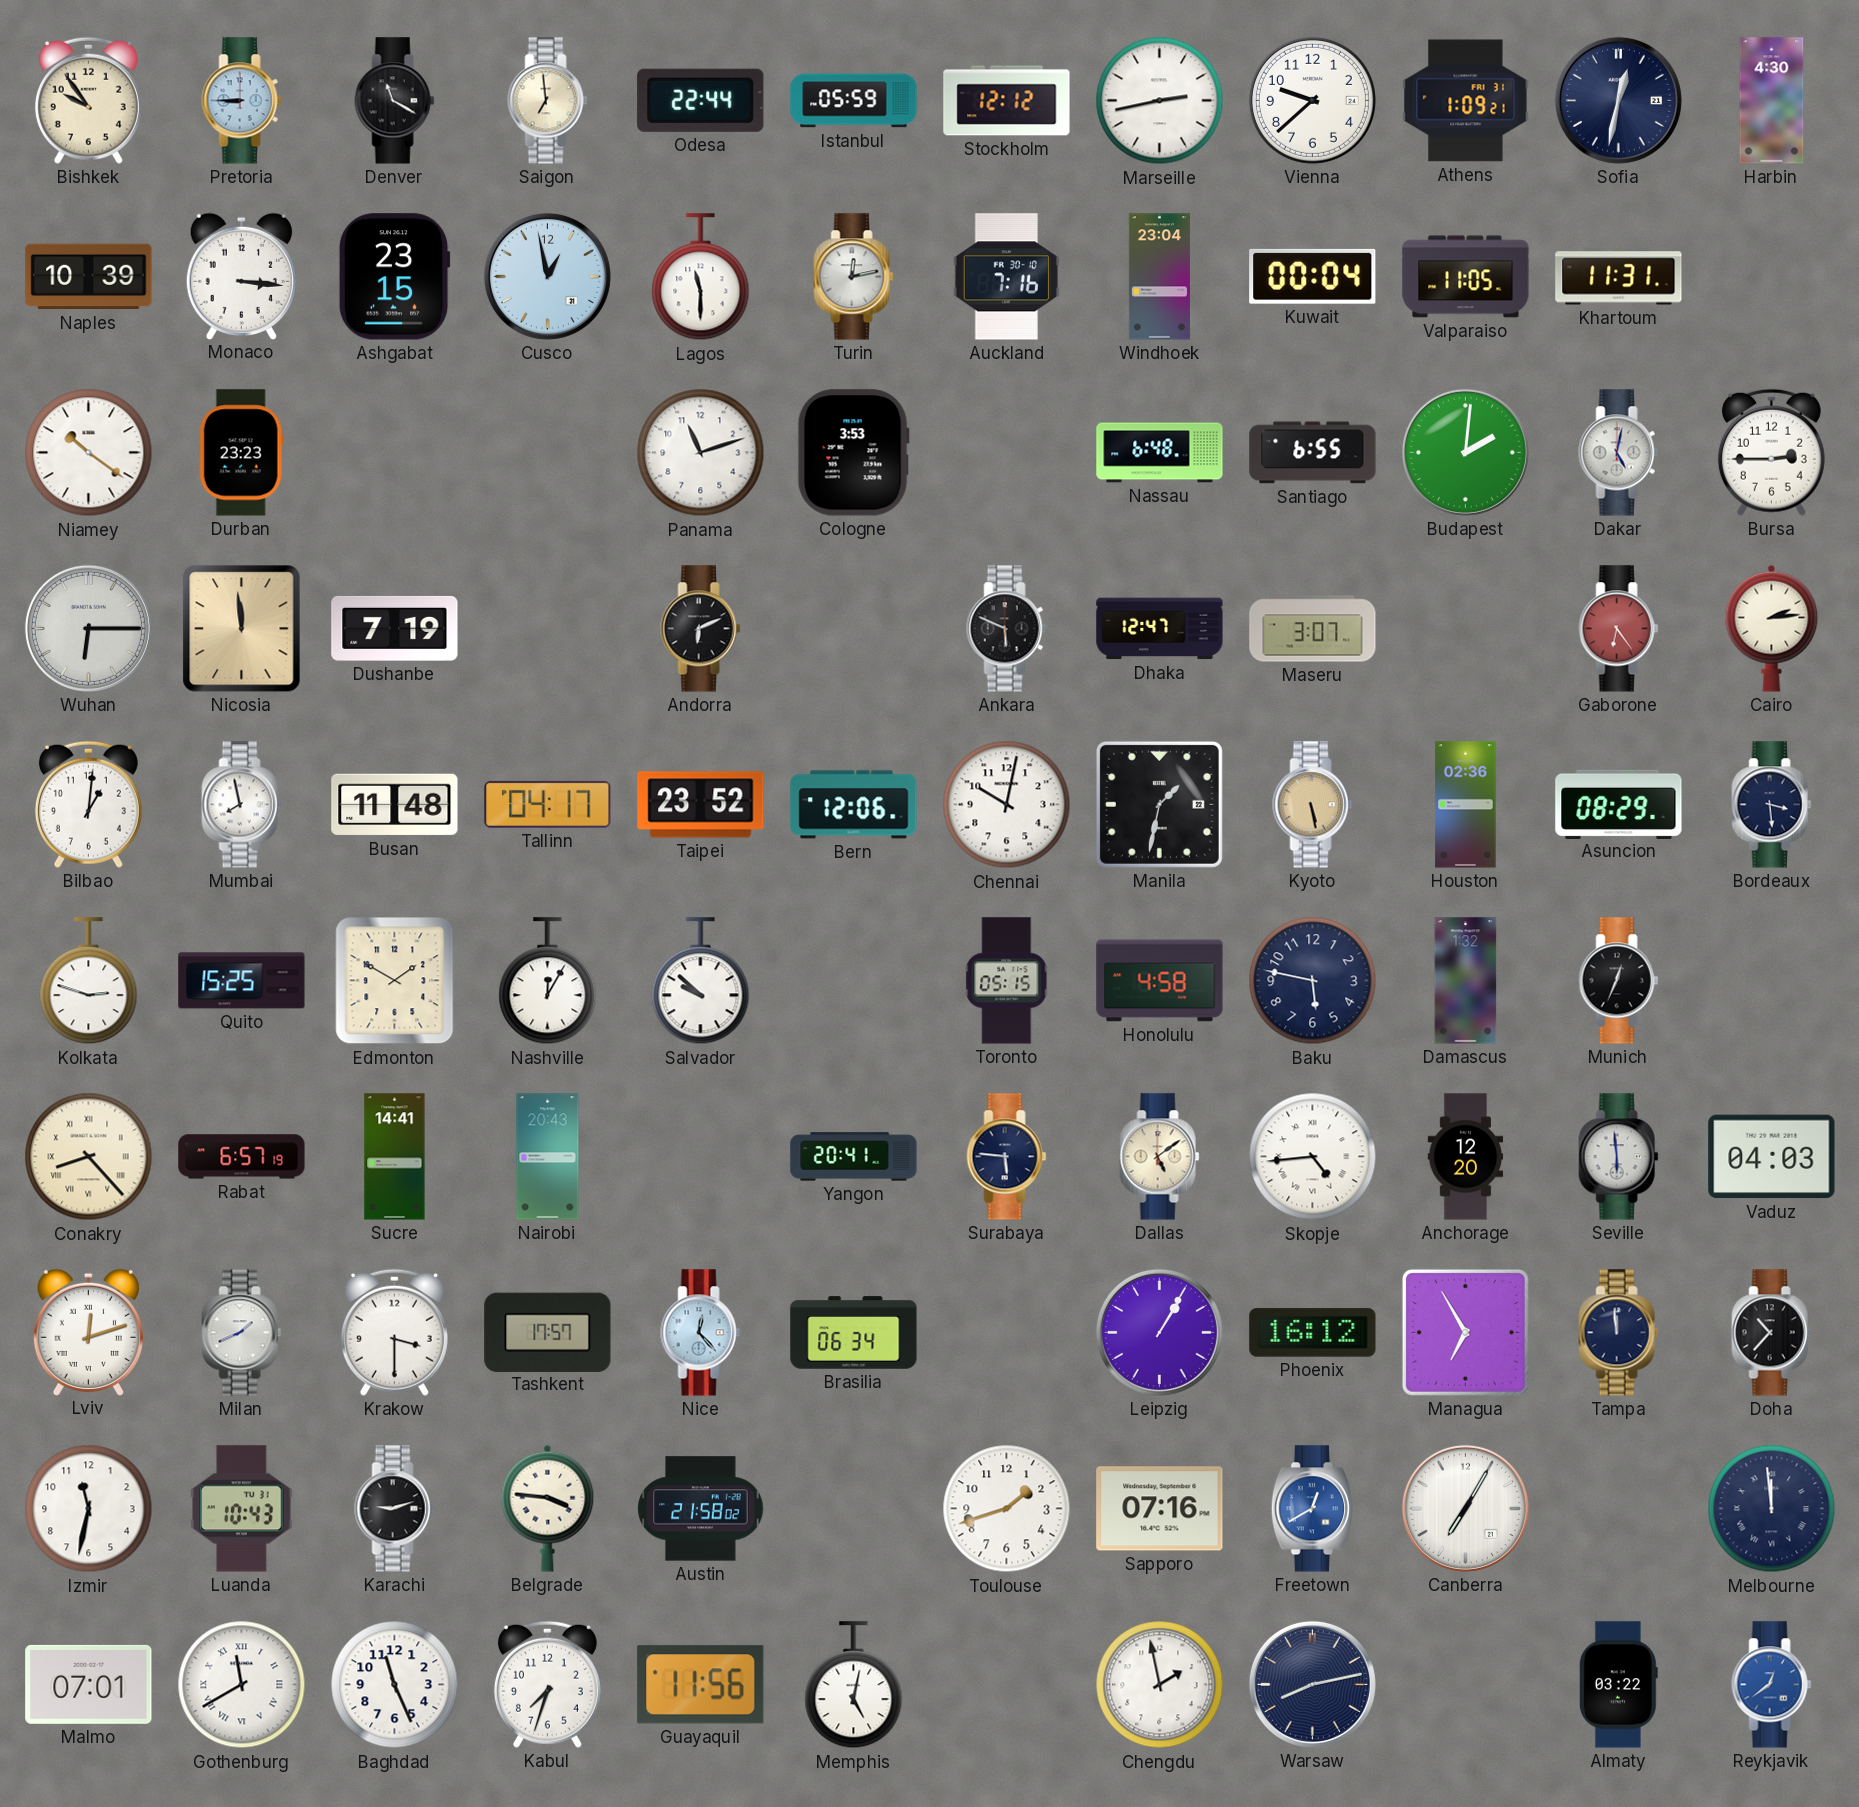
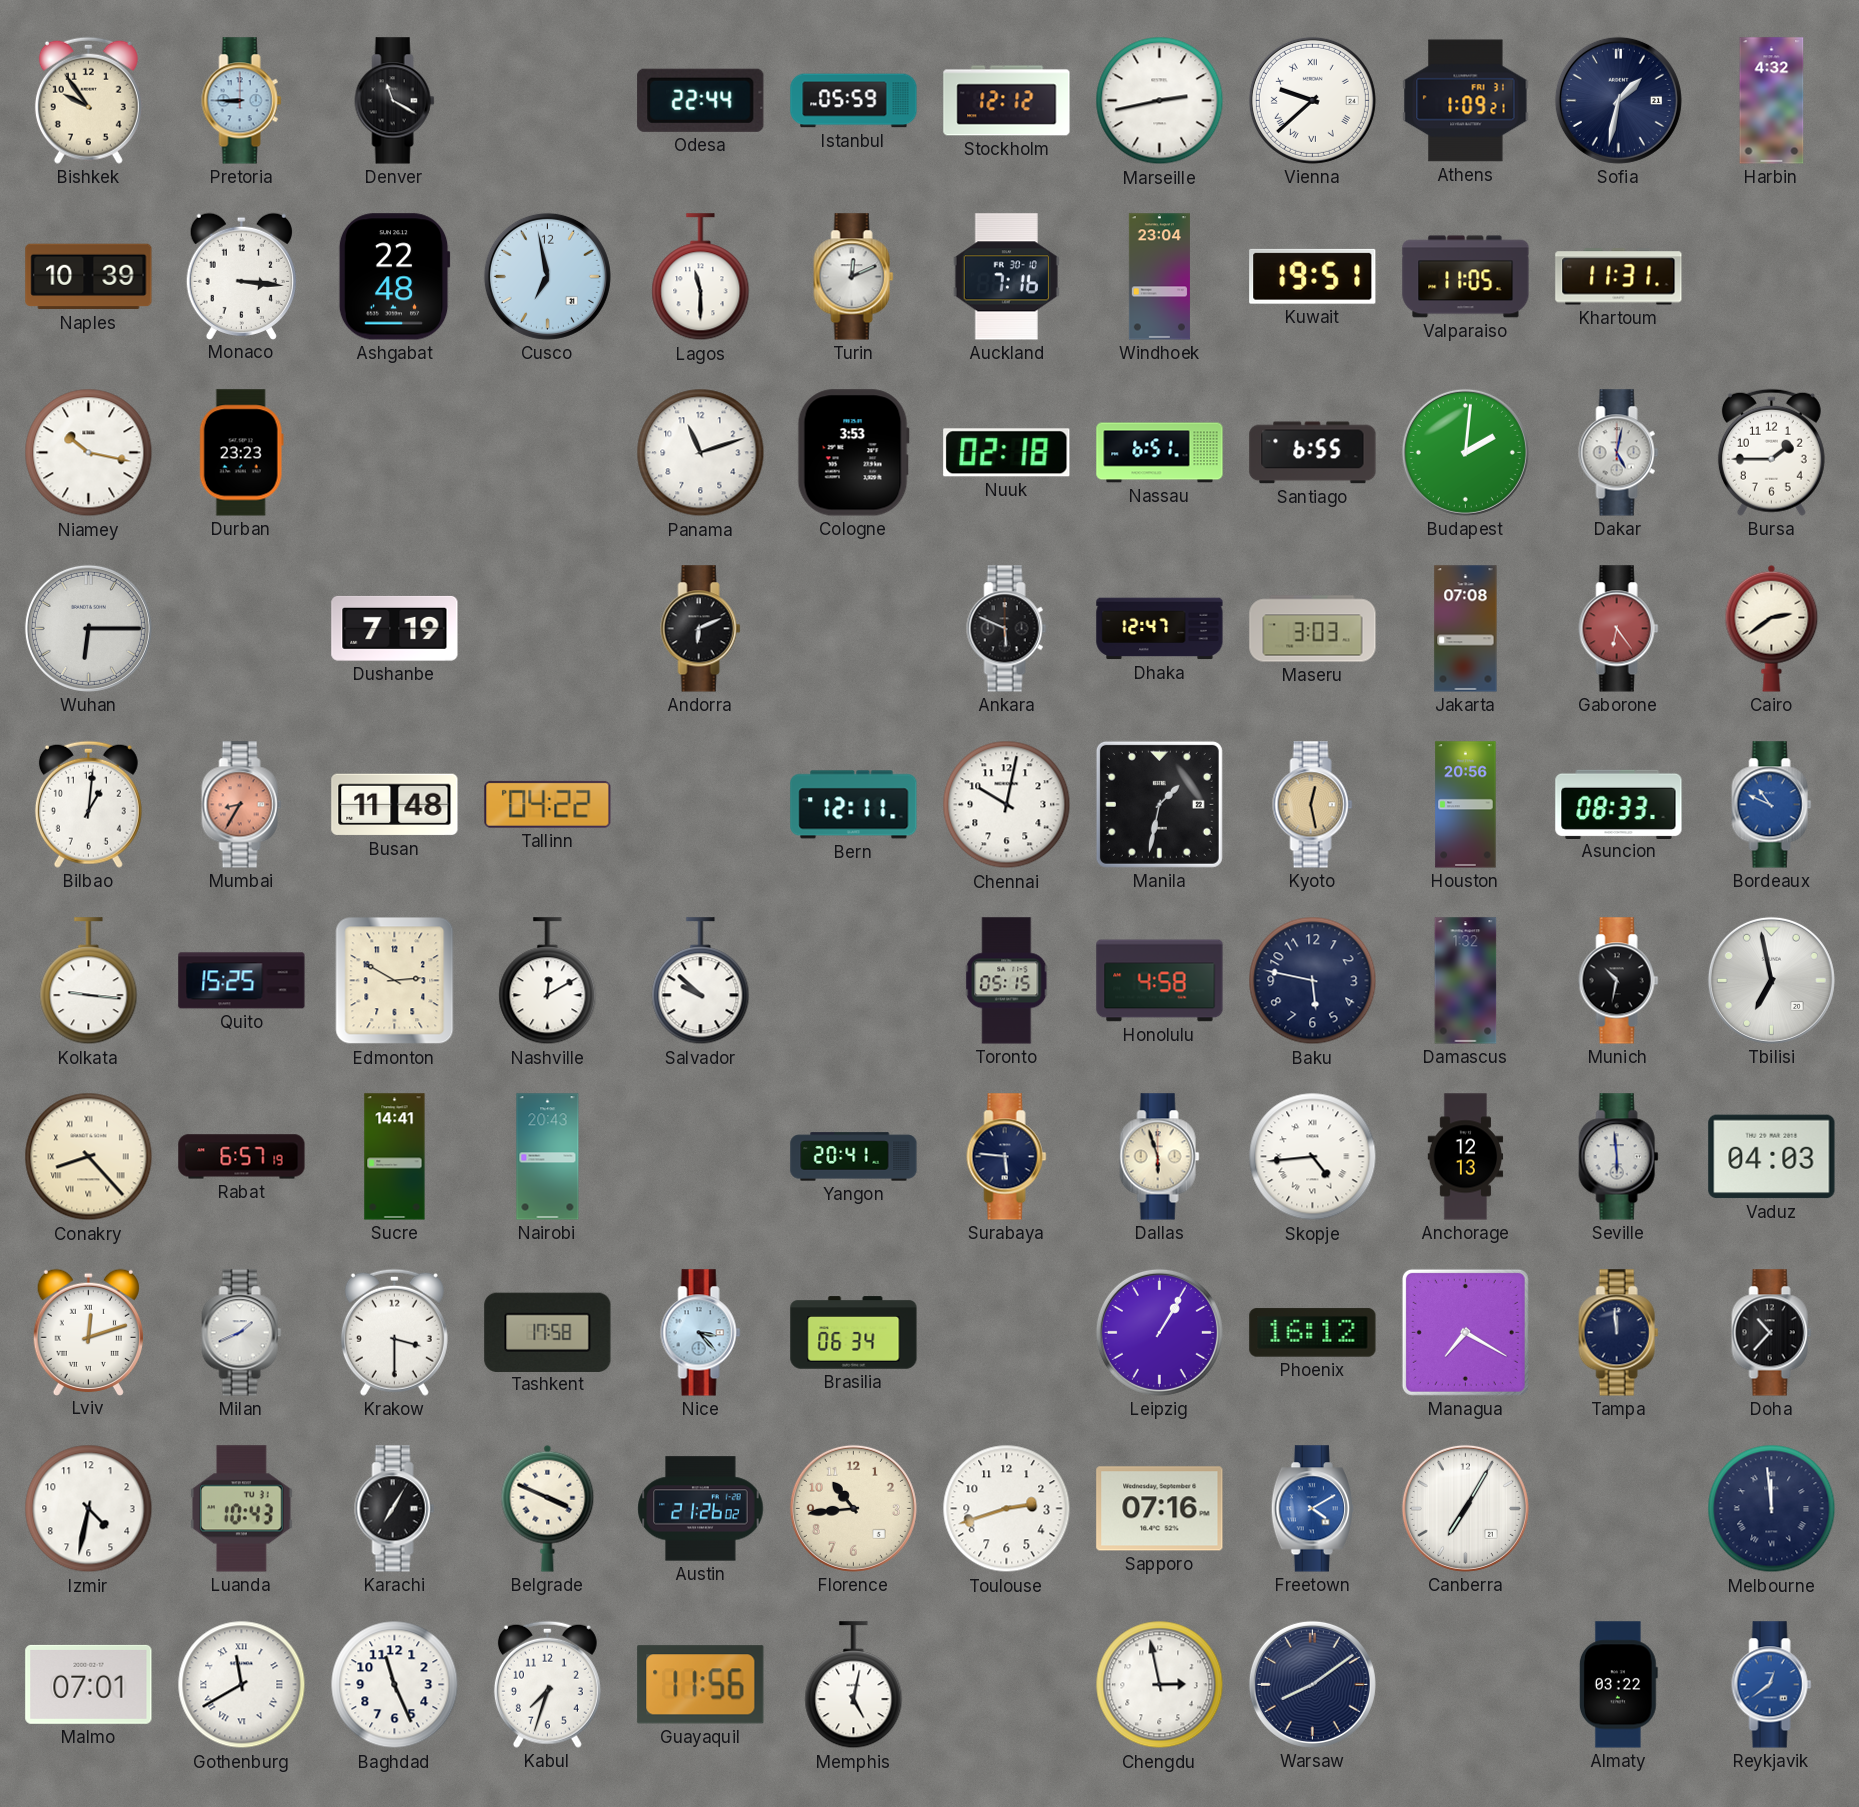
Saigon: 6:59 -> none (548, 101)
Vienna numerals: Arabic -> Roman (1312, 100)
Sofia: 12:32 -> 1:32 (1618, 100)
Harbin: 4:30 -> 4:32 (1772, 101)
Ashgabat: 23:15 -> 22:48 (394, 277)
Cusco: 12:58 -> 6:58 (547, 276)
Turin: 12:13 -> 12:11 (854, 277)
Kuwait: 00:04 -> 19:51 (1313, 276)
Niamey: 10:21 -> 10:17 (89, 453)
Nuuk: none -> 02:18 (1007, 453)
Nassau: 6:48 -> 6:51 (1160, 453)
Bursa: 2:45 -> 1:45 (1771, 452)
Nicosia: 11:59 -> none (242, 629)
Maseru: 3:07 -> 3:03 (1313, 629)
Jakarta: none -> 07:08 (1466, 629)
Cairo: 2:14 -> 2:39 (1772, 628)
Mumbai: 7:58 -> 8:35 (242, 805)
Mumbai dial: white -> salmon (242, 805)
Tallinn: 04:17 -> 04:22 (548, 804)
Taipei: 23:52 -> none (701, 805)
Bern: 12:06 -> 12:11 (854, 805)
Kyoto: 5:28 -> 12:28 (1313, 805)
Houston: 02:36 -> 20:56 (1466, 805)
Asuncion: 08:29 -> 08:33 (1619, 804)
Bordeaux: 3:29 -> 10:49 (1772, 805)
Bordeaux dial: navy -> blue (1772, 805)
Kolkata: 2:48 -> 9:16 (89, 981)
Edmonton: 1:50 -> 2:50 (395, 981)
Nashville: 12:05 -> 12:10 (548, 981)
Munich: 12:34 -> 10:32 (1619, 981)
Tbilisi: none -> 6:58 (1771, 980)
Dallas: 5:09 -> 5:57 (1160, 1157)
Anchorage: 12:20 -> 12:13 (1466, 1157)
Tashkent: 17:57 -> 17:58 (548, 1332)
Nice: 12:23 -> 3:23 (701, 1333)
Managua: 6:55 -> 7:20 (1465, 1332)
Izmir: 11:32 -> 4:32 (89, 1509)
Karachi: 9:12 -> 7:05 (395, 1509)
Belgrade: 3:46 -> 3:49 (548, 1508)
Austin: 21:58 -> 21:26 (701, 1509)
Florence: none -> 10:44 (853, 1508)
Toulouse: 1:42 -> 2:42 (1007, 1509)
Freetown: 12:40 -> 4:10 (1312, 1509)
Chengdu: 1:58 -> 2:58 (1160, 1685)
Warsaw: 8:13 -> 8:09 (1312, 1684)
